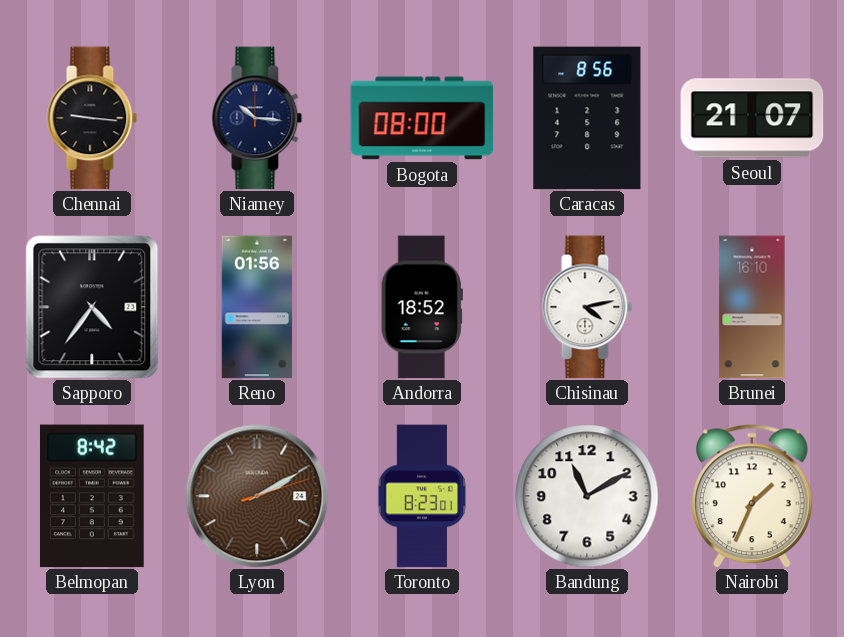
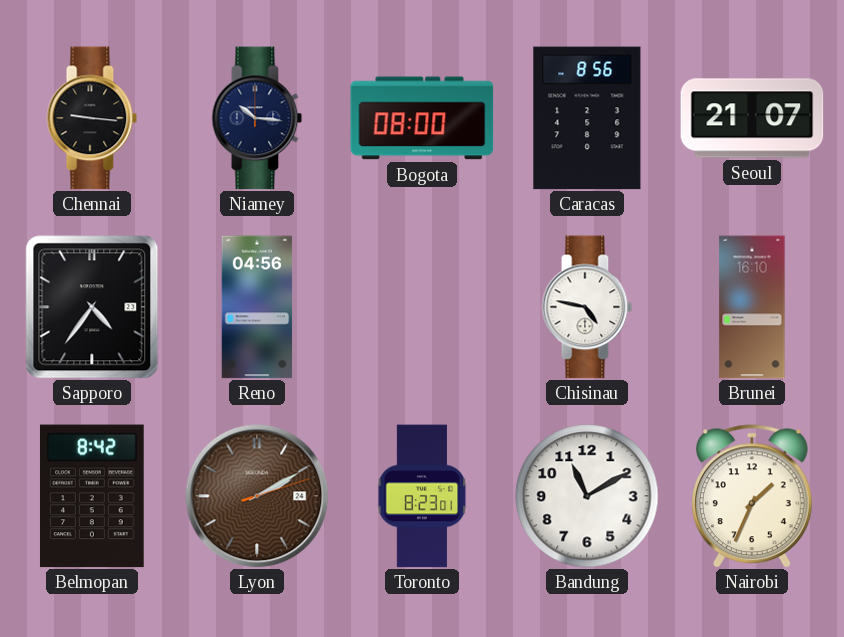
Reno: 01:56 -> 04:56 (257, 307)
Andorra: 18:52 -> none (422, 307)
Chisinau: 4:13 -> 4:47 (587, 307)
